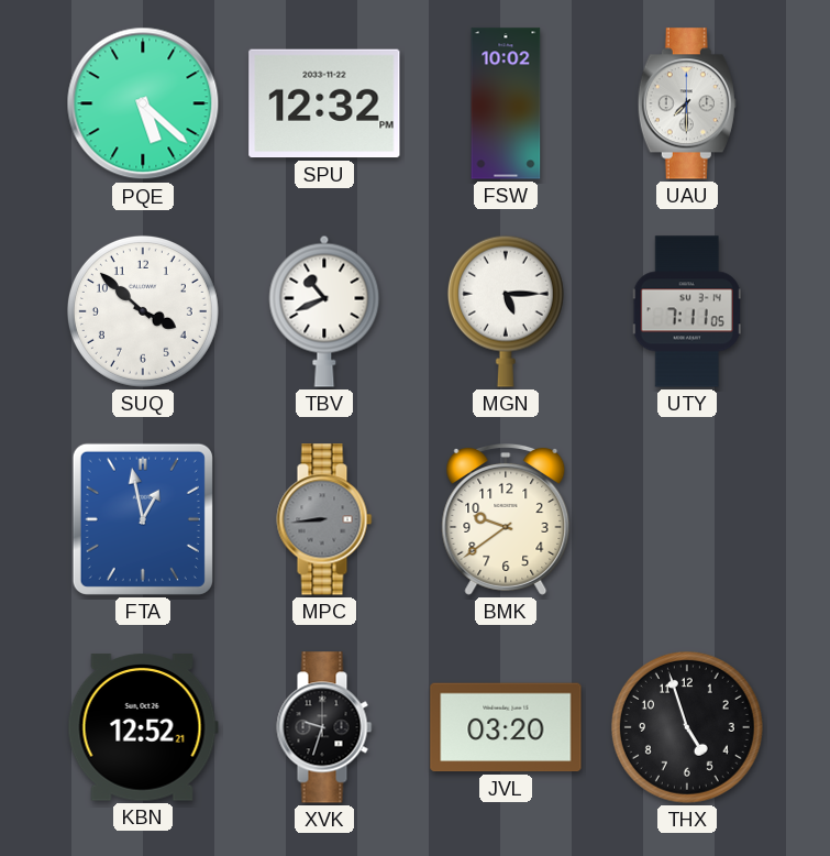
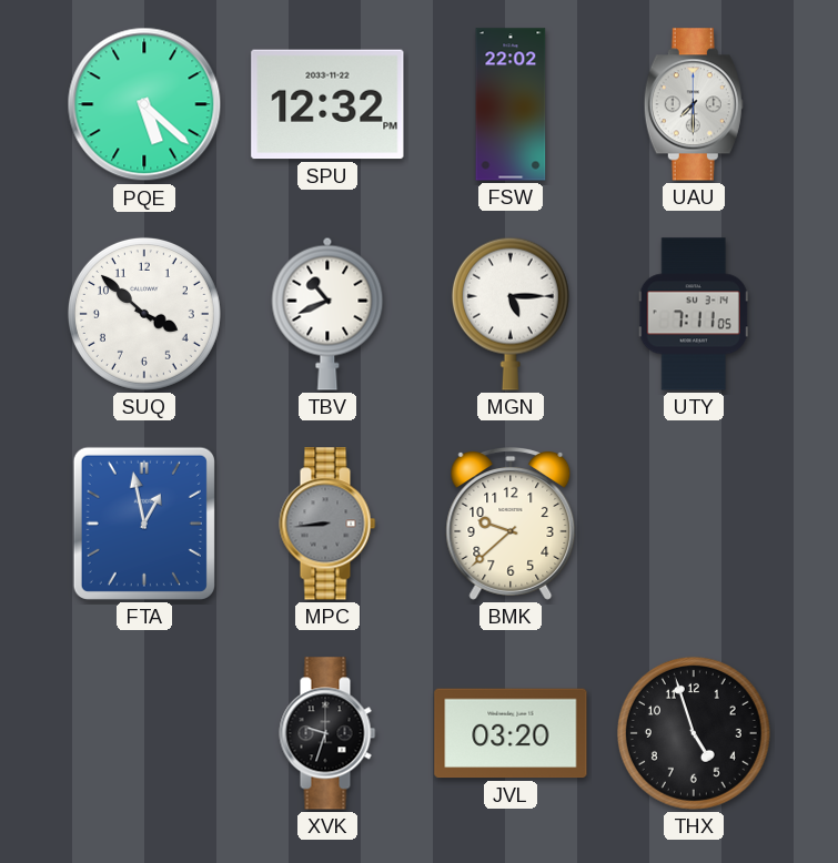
FSW: 10:02 -> 22:02 (511, 104)
BMK: 9:39 -> 9:38 (511, 524)
KBN: 12:52 -> none (143, 727)
